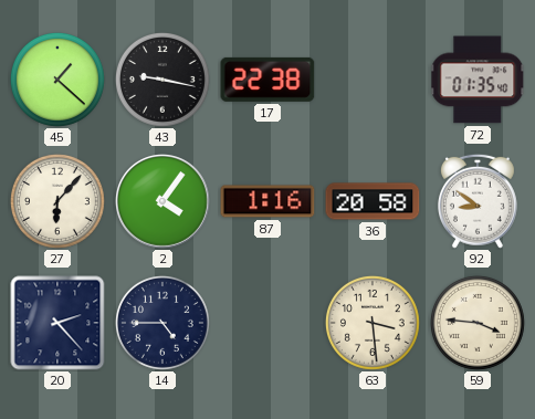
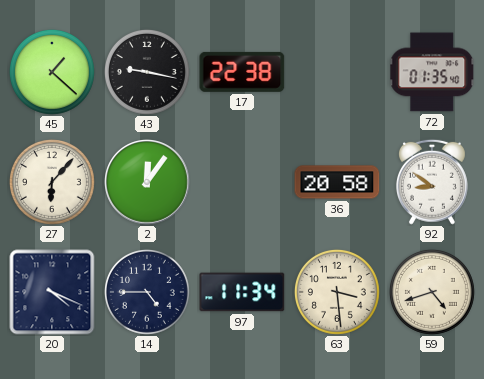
2: 4:06 -> 12:06 (148, 183)
87: 1:16 -> none (267, 201)
20: 2:23 -> 4:19 (52, 292)
97: none -> 11:34 (242, 292)
59: 3:46 -> 4:42 (432, 292)
